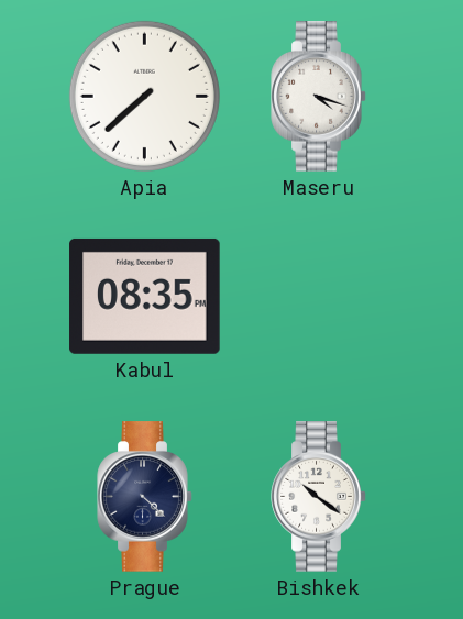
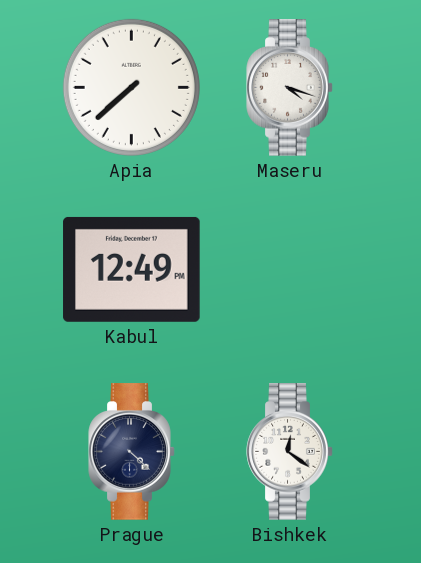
Kabul: 08:35 -> 12:49 (132, 269)
Bishkek: 10:21 -> 12:21 (290, 452)
